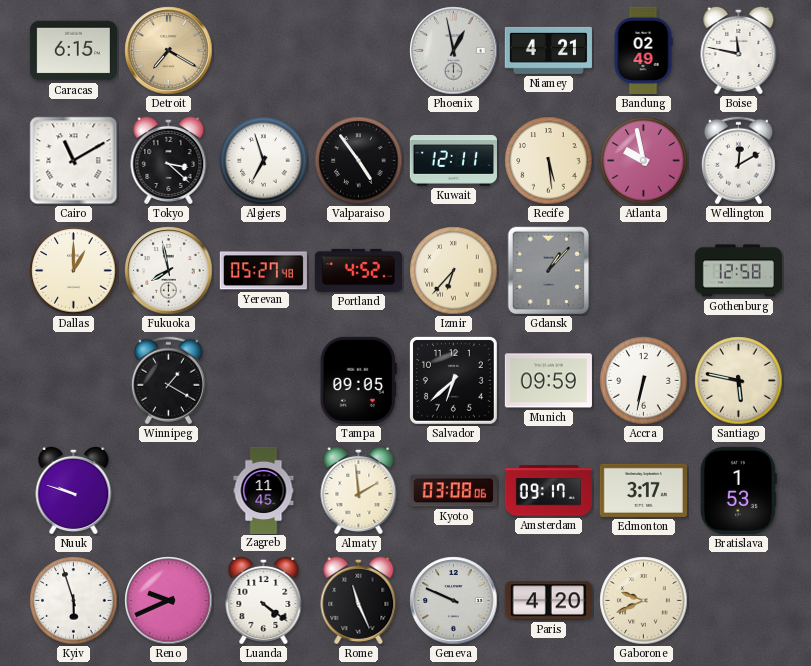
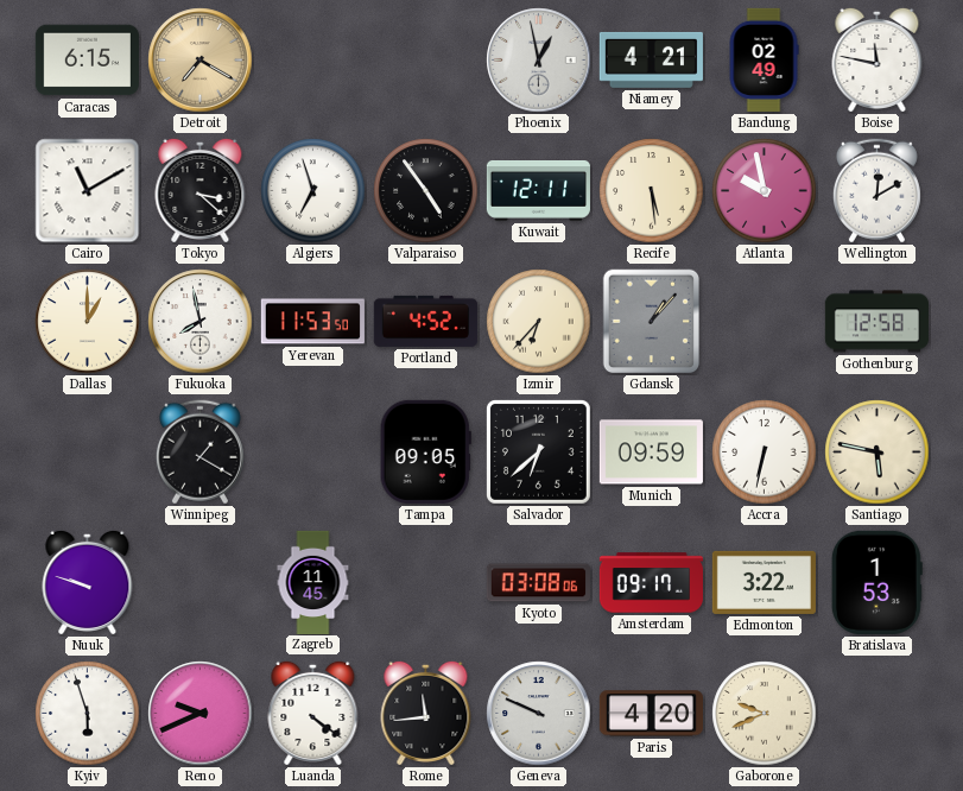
Yerevan: 05:27 -> 11:53 (312, 322)
Almaty: 1:59 -> none (359, 490)
Edmonton: 3:17 -> 3:22 (764, 582)
Rome: 11:26 -> 11:44 (426, 713)
